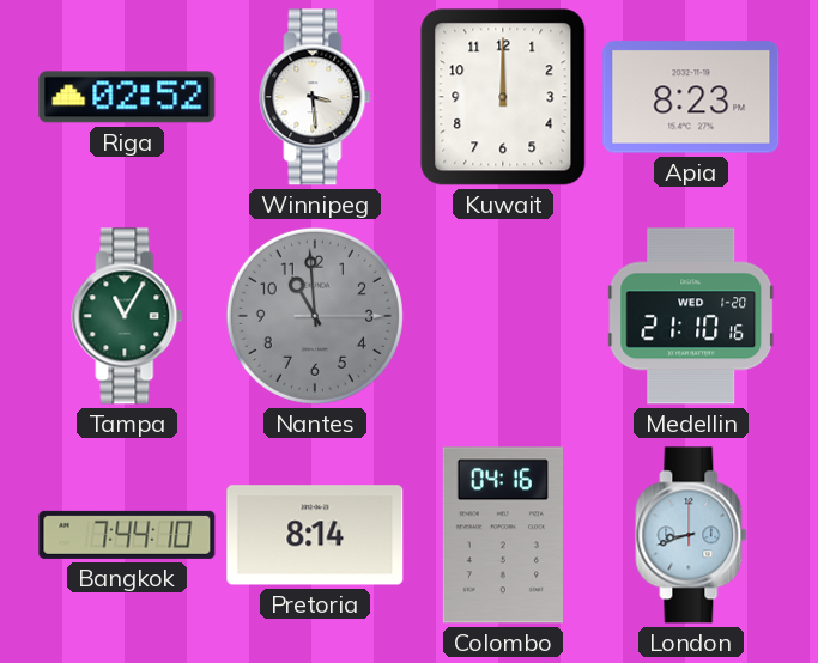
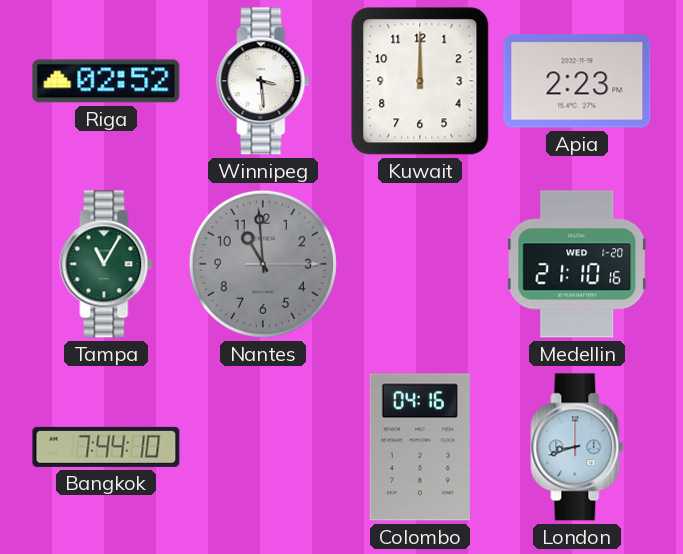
Apia: 8:23 -> 2:23 (577, 81)
Pretoria: 8:14 -> none (315, 535)
